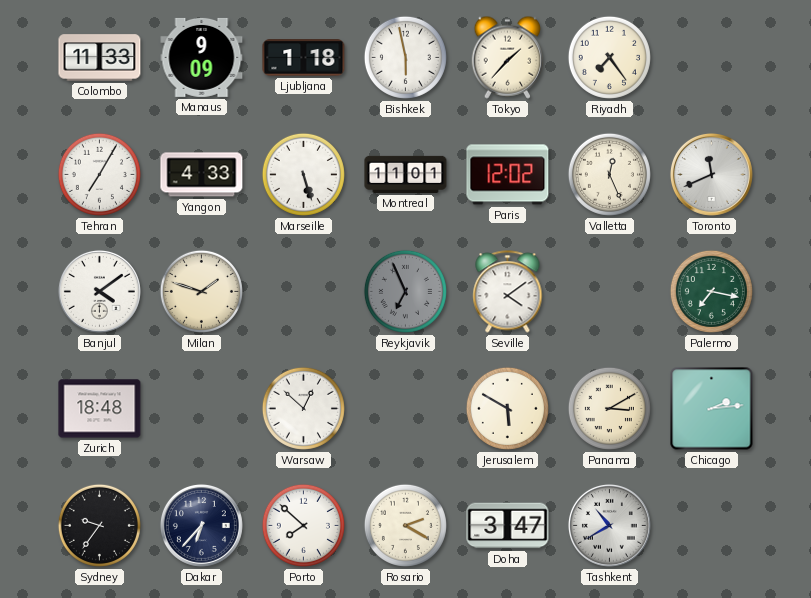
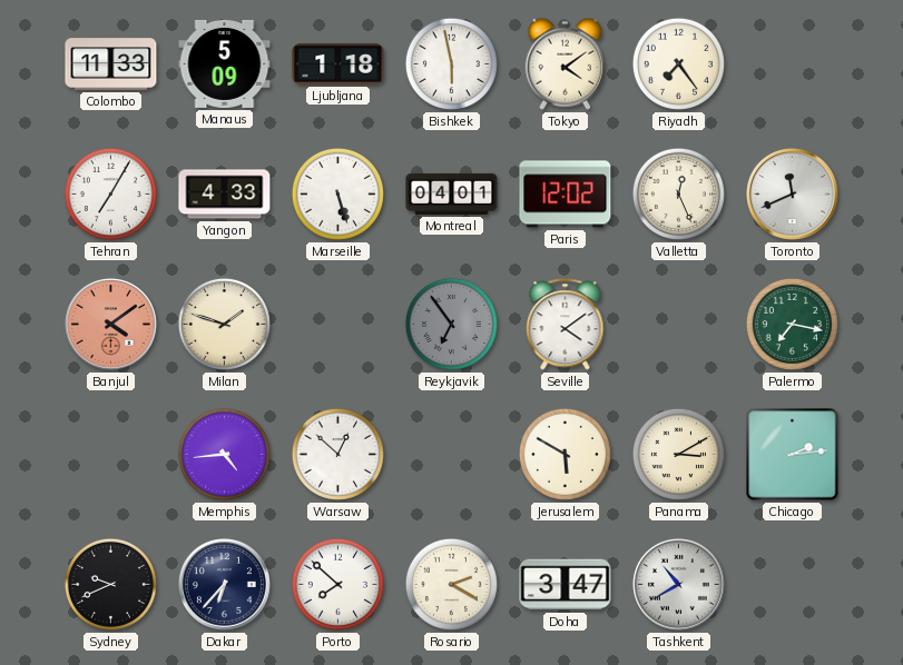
Manaus: 9:09 -> 5:09 (225, 63)
Tokyo: 1:37 -> 4:09 (565, 63)
Montreal: 11:01 -> 04:01 (452, 193)
Banjul dial: white -> salmon (110, 324)
Reykjavik: 6:56 -> 6:54 (451, 324)
Zurich: 18:48 -> none (100, 409)
Memphis: none -> 4:44 (224, 454)
Sydney: 9:36 -> 9:41 (110, 584)
